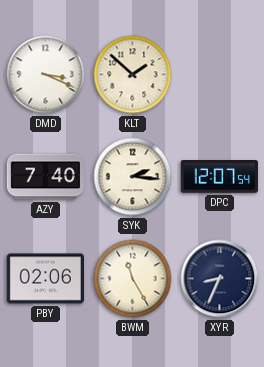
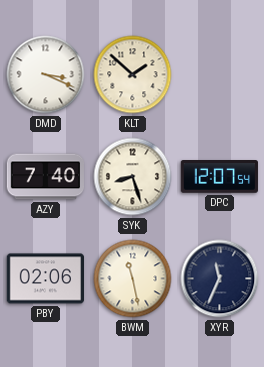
SYK: 2:16 -> 8:27 (133, 177)
BWM: 11:25 -> 11:28 (133, 279)
XYR: 8:34 -> 11:34 (220, 279)
